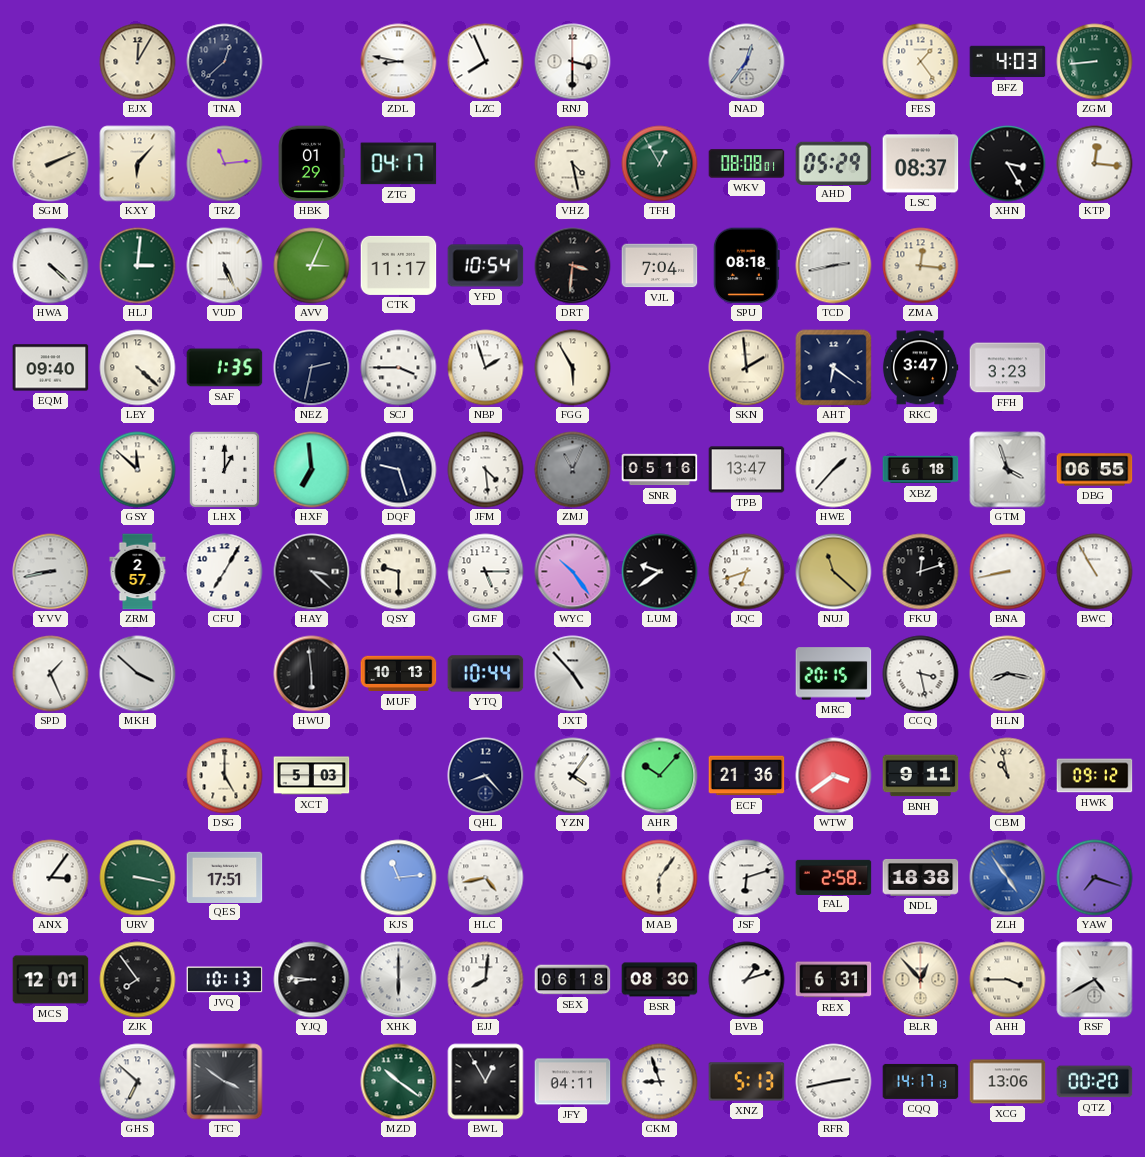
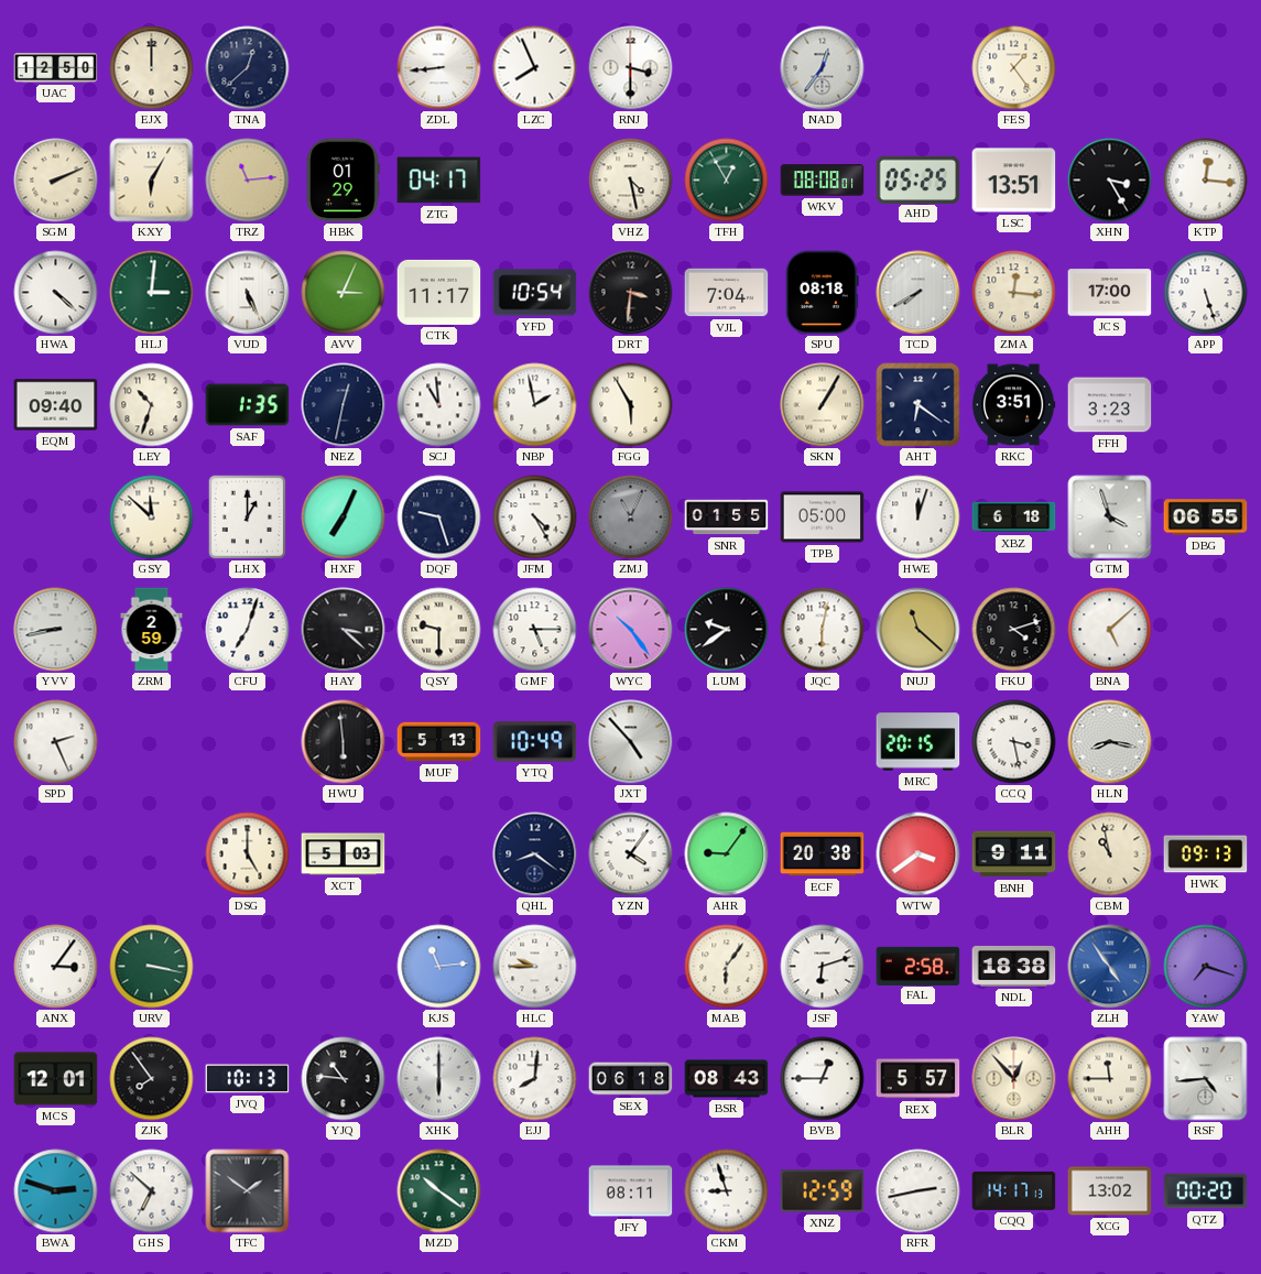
UAC: none -> 12:50 (56, 68)
EJX: 12:05 -> 12:00 (152, 68)
ZDL: 8:47 -> 8:44 (439, 68)
BFZ: 4:03 -> none (1008, 62)
ZGM: 8:44 -> none (1095, 62)
KXY: 6:07 -> 6:05 (152, 181)
AHD: 05:29 -> 05:25 (918, 179)
LSC: 08:37 -> 13:51 (1014, 181)
TCD: 2:43 -> 7:40 (918, 293)
JCS: none -> 17:00 (1110, 293)
APP: none -> 5:27 (1206, 293)
LEY: 4:22 -> 10:33 (152, 405)
NEZ: 2:32 -> 12:32 (344, 405)
SCJ: 3:45 -> 10:59 (439, 405)
NBP: 1:57 -> 1:58 (535, 405)
SKN: 1:59 -> 1:05 (823, 405)
RKC: 3:47 -> 3:51 (1013, 405)
HXF: 6:59 -> 7:04 (344, 518)
JFM: 4:29 -> 4:25 (535, 518)
SNR: 05:16 -> 01:55 (727, 518)
TPB: 13:47 -> 05:00 (823, 518)
HWE: 1:37 -> 12:03 (918, 518)
ZRM: 2:57 -> 2:59 (152, 630)
CFU: 7:05 -> 7:03 (248, 630)
JQC: 6:42 -> 6:02 (823, 630)
FKU: 12:12 -> 4:12 (1014, 630)
BNA: 8:43 -> 5:08 (1110, 630)
BWC: 10:55 -> none (1095, 572)
SPD: 1:26 -> 2:26 (56, 742)
MKH: 3:52 -> none (138, 674)
MUF: 10:13 -> 5:13 (439, 742)
YTQ: 10:44 -> 10:49 (535, 742)
QHL: 8:23 -> 8:21 (535, 854)
AHR: 10:07 -> 9:06 (727, 854)
ECF: 21:36 -> 20:38 (823, 854)
HWK: 09:12 -> 09:13 (1206, 854)
QES: 17:51 -> none (225, 877)
HLC: 4:43 -> 9:45 (535, 967)
YJQ: 8:46 -> 10:46 (344, 1079)
BSR: 08:30 -> 08:43 (727, 1079)
BVB: 1:12 -> 12:45 (823, 1079)
REX: 6:31 -> 5:57 (918, 1079)
AHH: 3:45 -> 11:45 (1110, 1079)
RSF: 4:40 -> 4:44 (1206, 1079)
BWA: none -> 2:48 (56, 1191)
TFC: 3:51 -> 1:51 (248, 1191)
BWL: 12:55 -> none (486, 1082)
JFY: 04:11 -> 08:11 (631, 1191)
XNZ: 5:13 -> 12:59 (823, 1191)
XCG: 13:06 -> 13:02 (1110, 1191)
